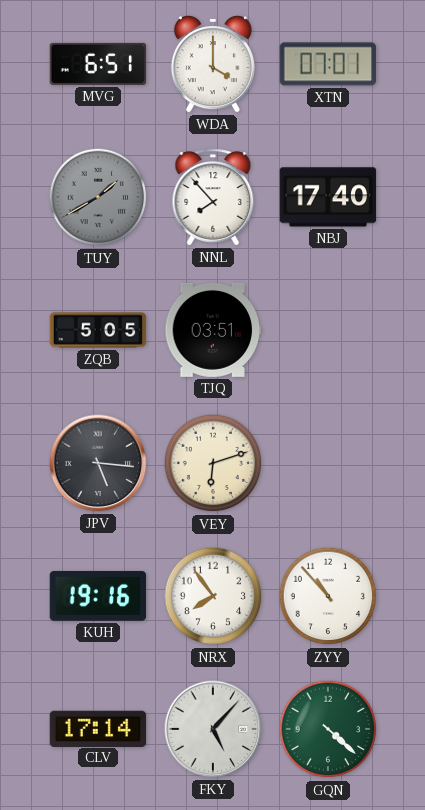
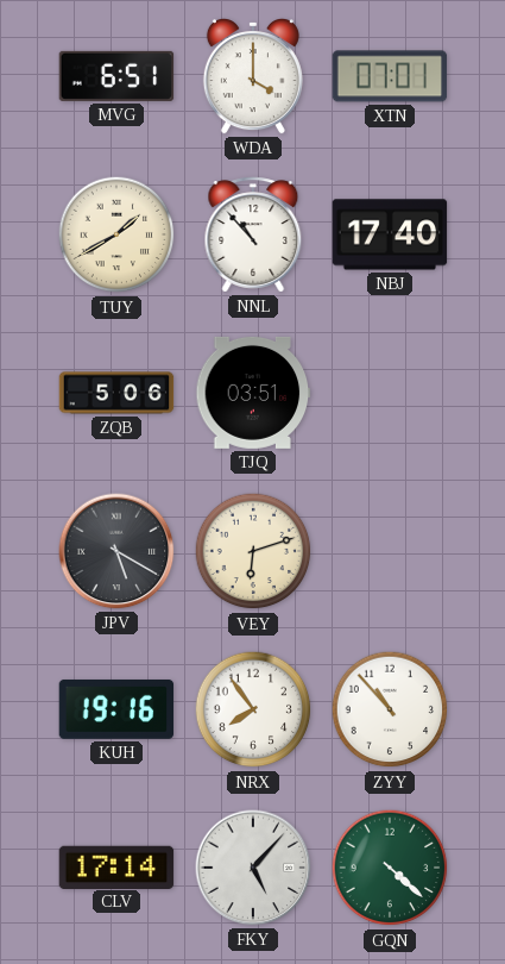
TUY dial: grey -> cream (116, 234)
NNL: 7:53 -> 10:53 (253, 234)
ZQB: 5:05 -> 5:06 (116, 393)
JPV: 5:16 -> 5:20 (116, 551)
